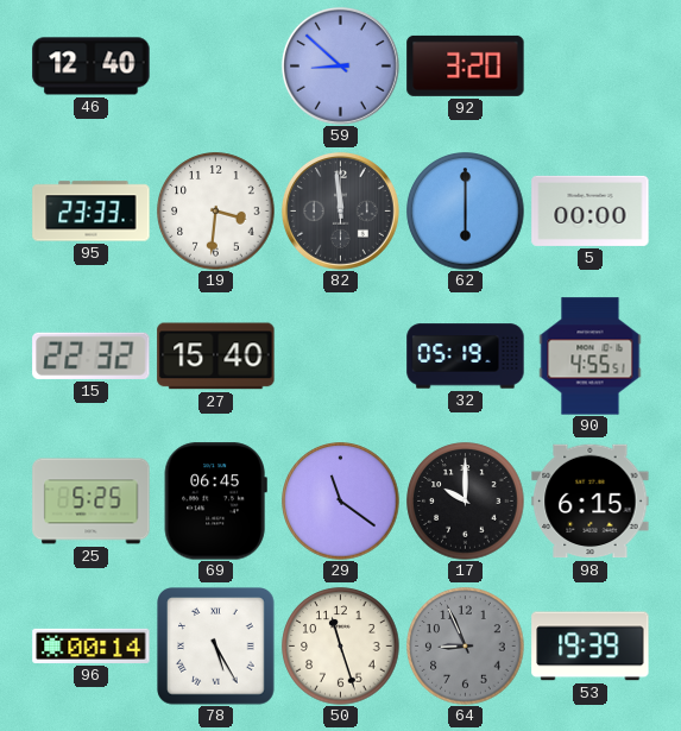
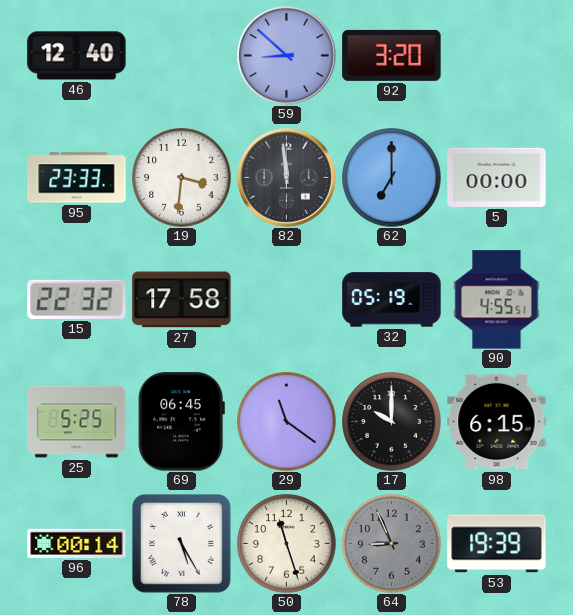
62: 6:00 -> 7:00 (392, 178)
27: 15:40 -> 17:58 (182, 300)
